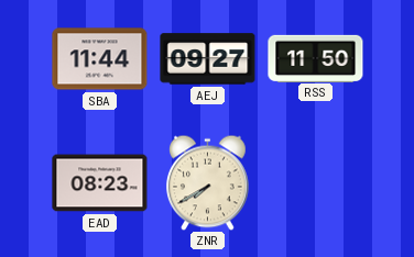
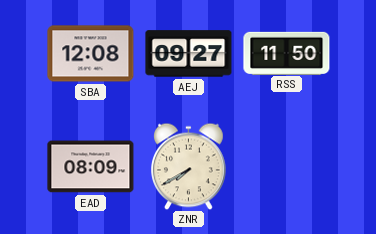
SBA: 11:44 -> 12:08 (91, 54)
EAD: 08:23 -> 08:09 (91, 167)
